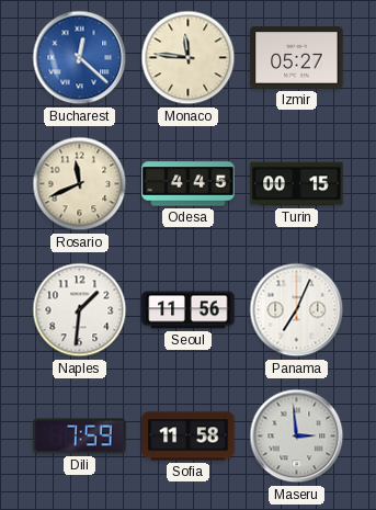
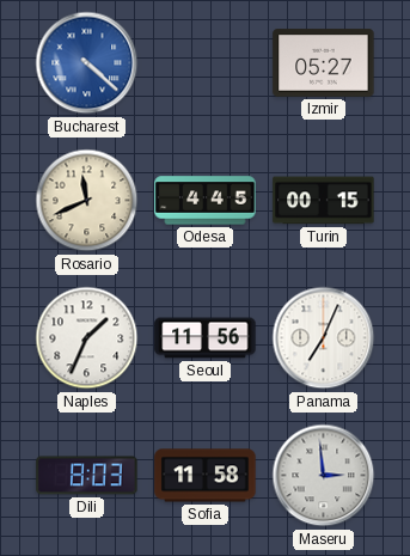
Bucharest: 12:22 -> 4:22 (87, 63)
Monaco: 11:46 -> none (189, 58)
Naples: 1:31 -> 1:34 (87, 338)
Dili: 7:59 -> 8:03 (87, 476)
